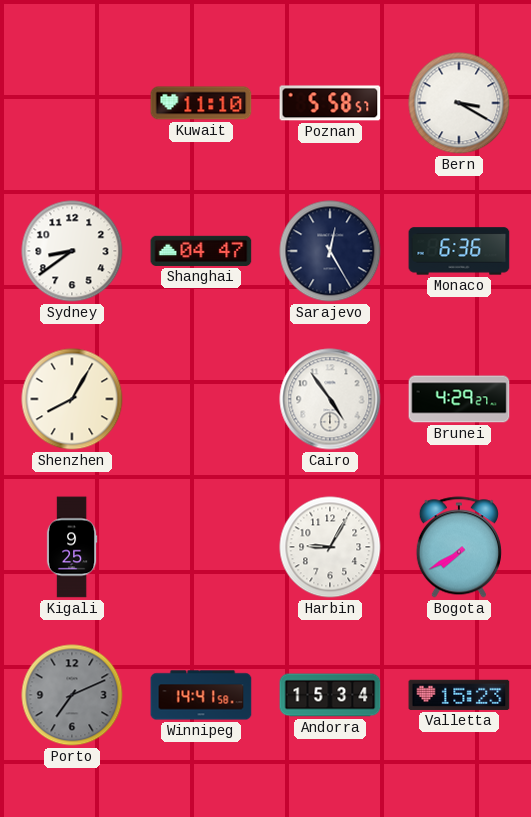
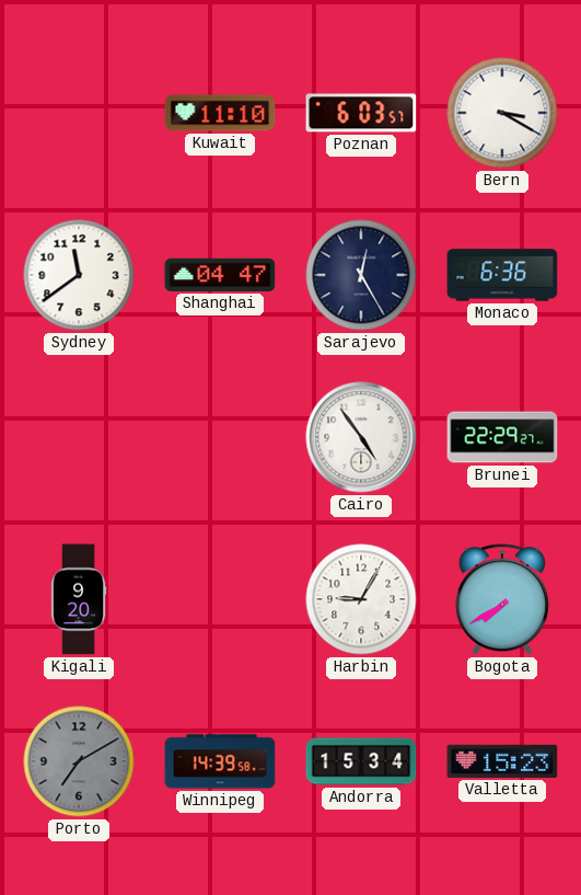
Poznan: 5:58 -> 6:03 (361, 113)
Sydney: 8:39 -> 11:39 (79, 275)
Shenzhen: 8:05 -> none (72, 399)
Brunei: 4:29 -> 22:29 (502, 437)
Kigali: 9:25 -> 9:20 (79, 599)
Porto: 7:11 -> 7:10 (79, 761)
Winnipeg: 14:41 -> 14:39 (220, 761)
